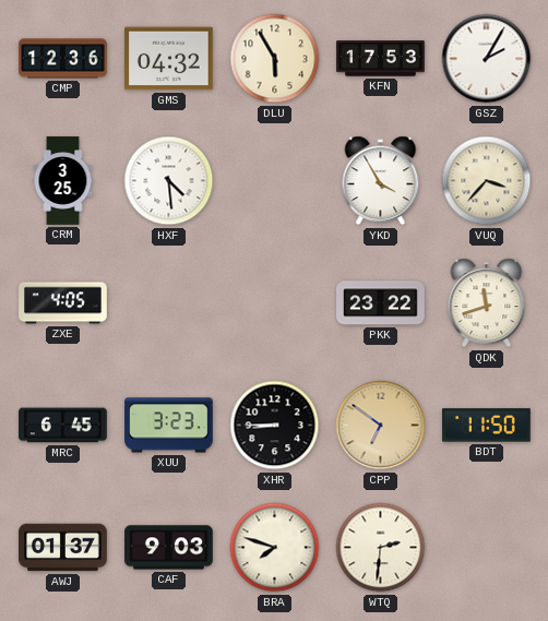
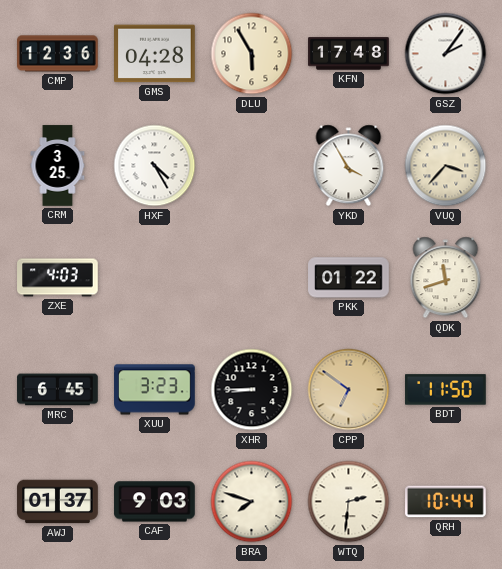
GMS: 04:32 -> 04:28 (155, 54)
KFN: 17:53 -> 17:48 (349, 54)
GSZ: 2:05 -> 2:06 (446, 54)
HXF: 4:29 -> 4:25 (155, 166)
ZXE: 4:05 -> 4:03 (58, 278)
PKK: 23:22 -> 01:22 (349, 278)
QRH: none -> 10:44 (446, 502)
